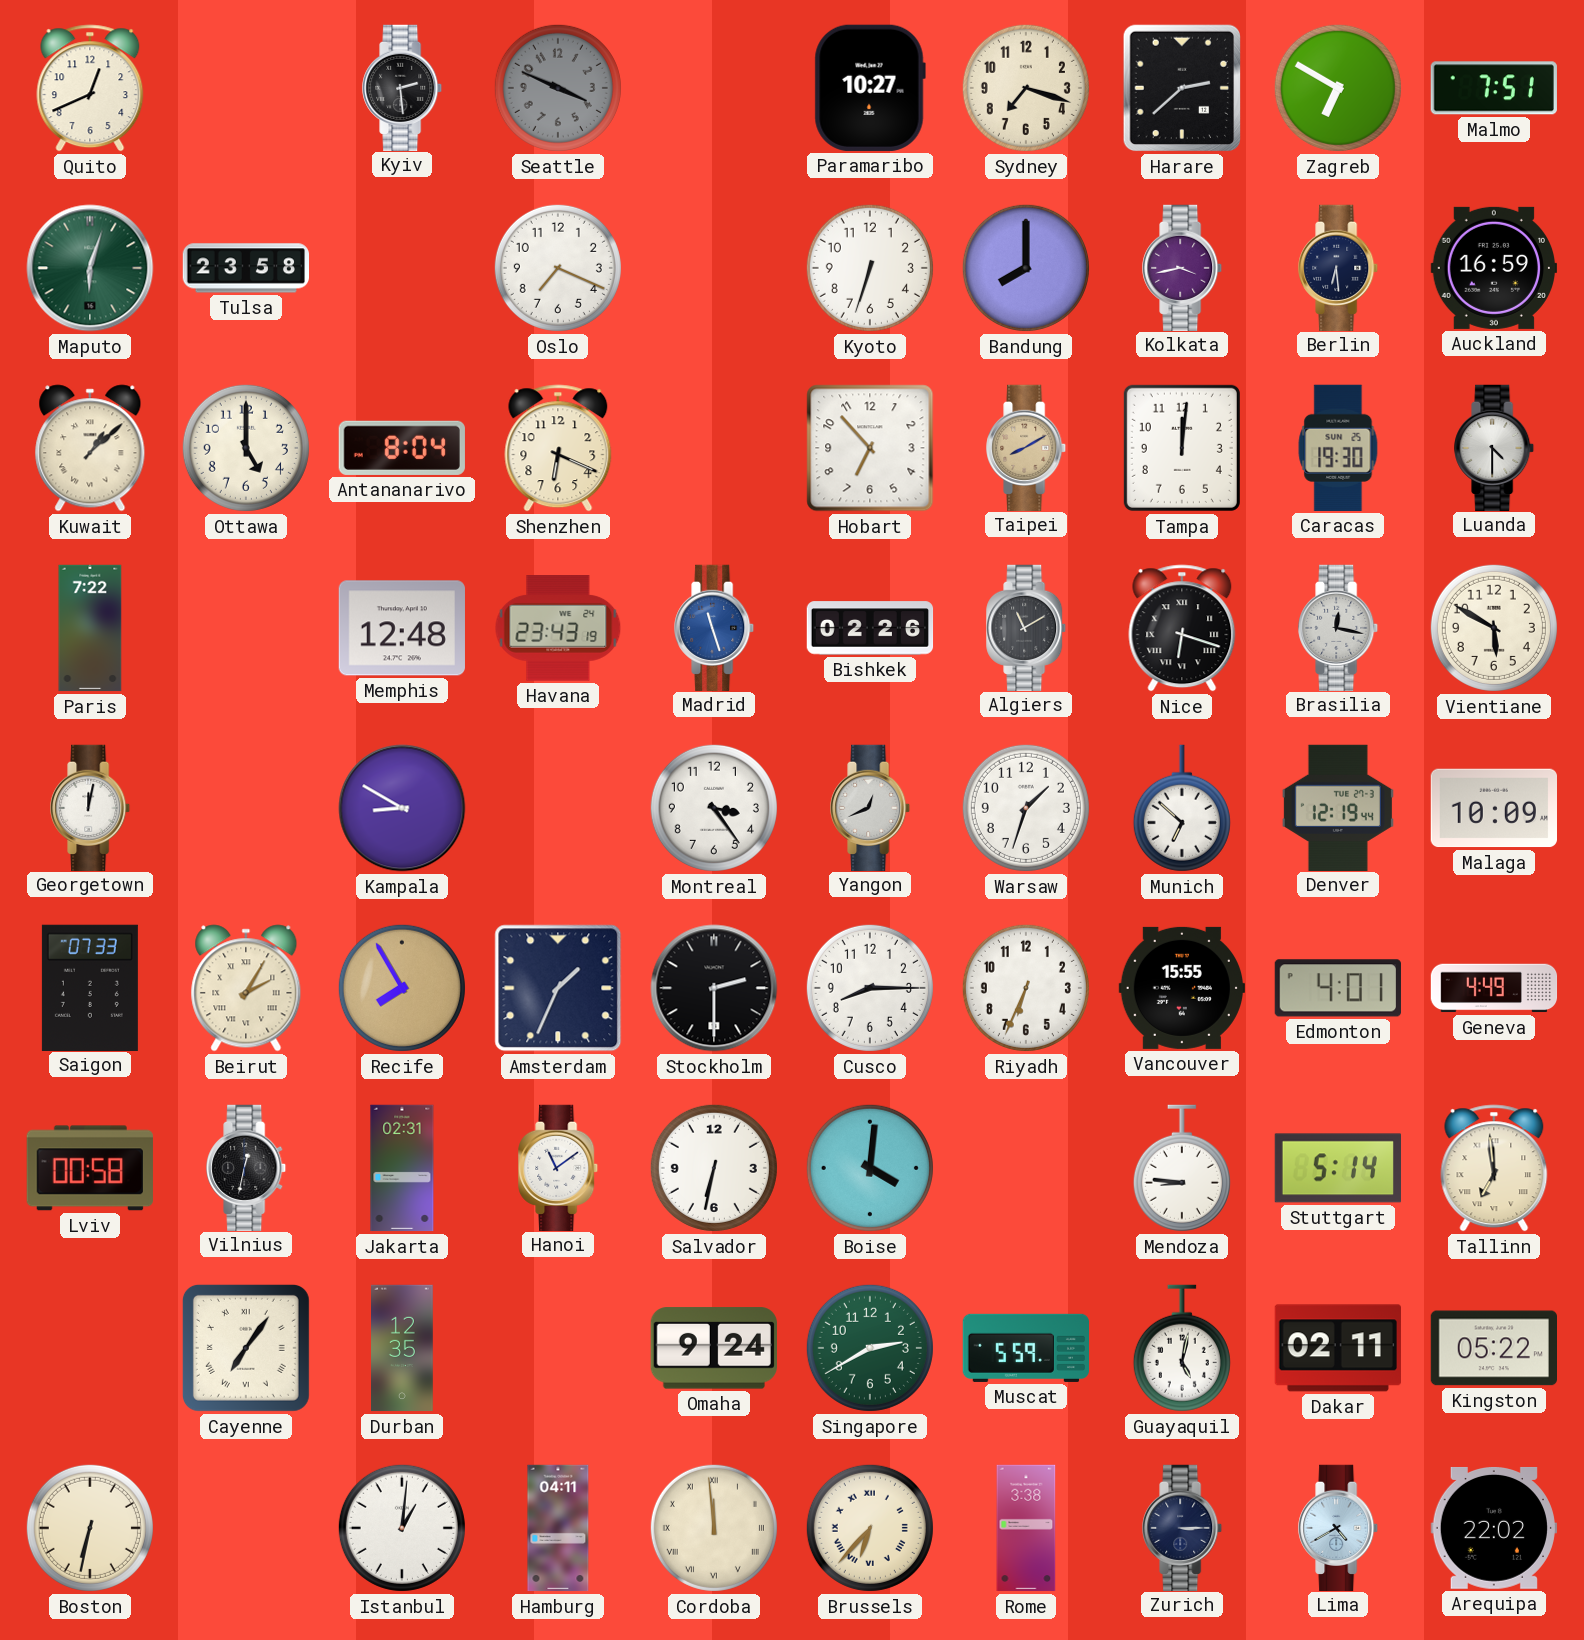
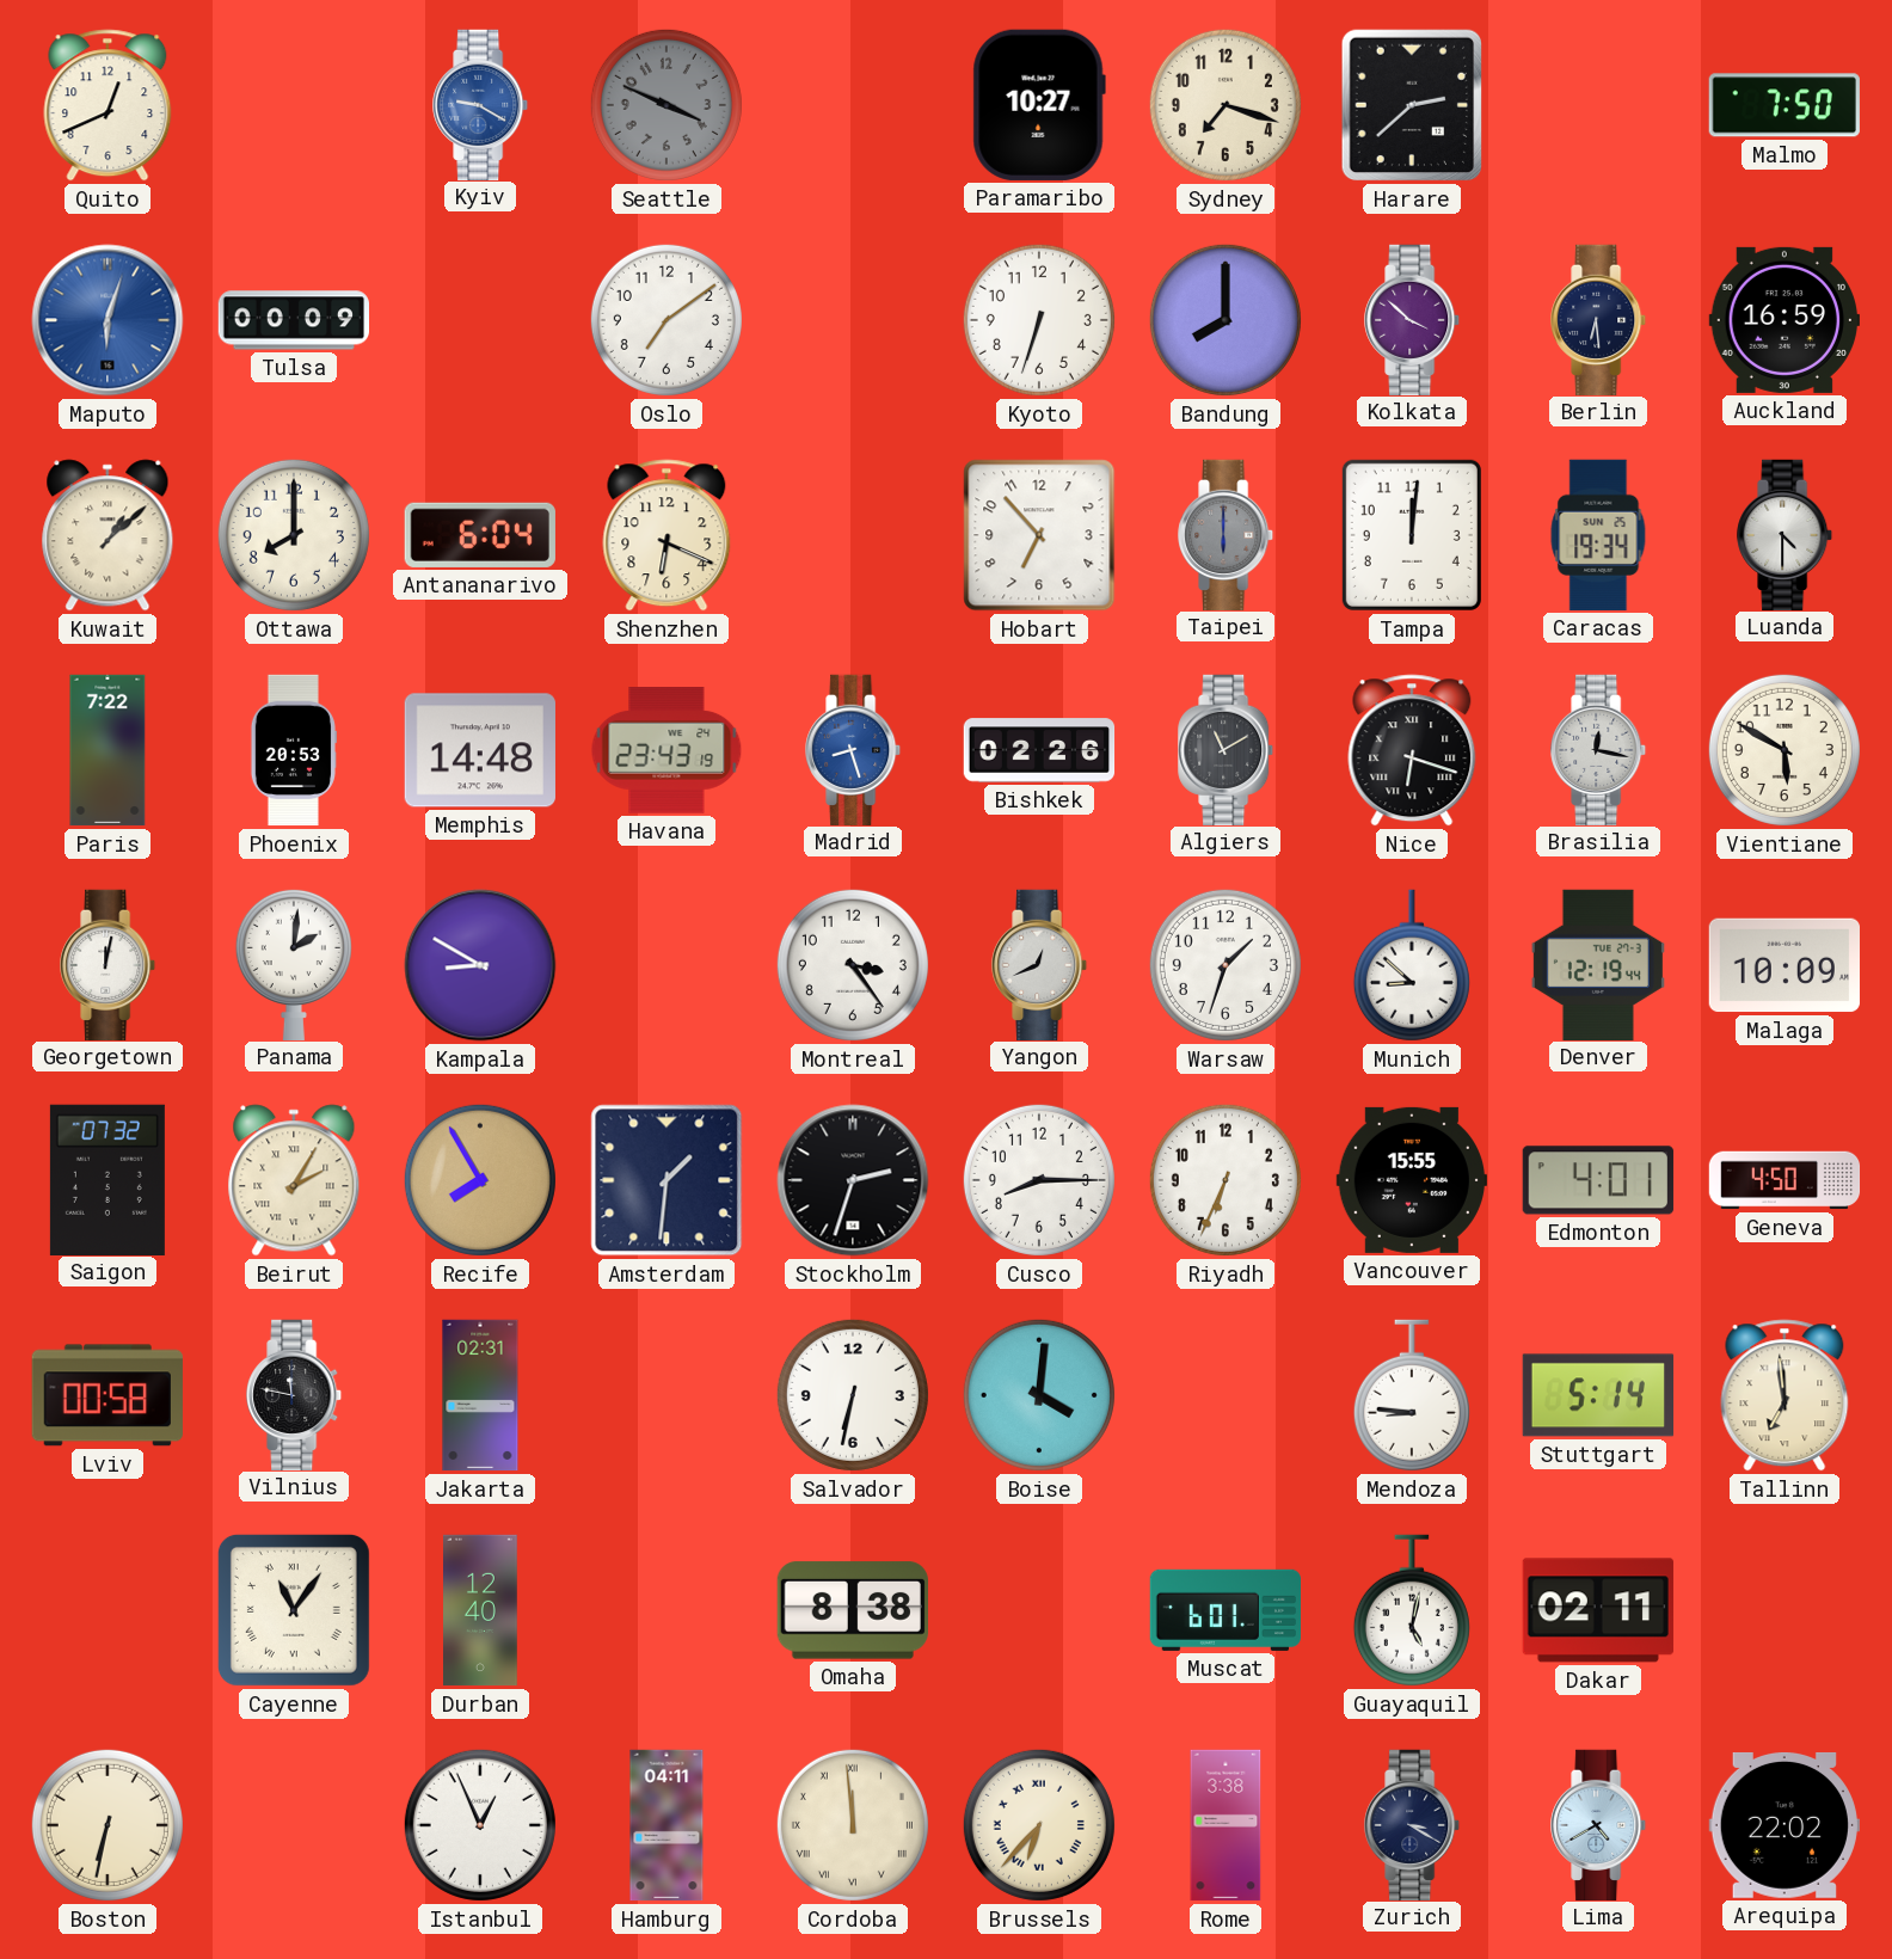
Kyiv: 2:29 -> 9:20 (481, 104)
Kyiv dial: black -> blue (481, 104)
Zagreb: 6:50 -> none (1338, 88)
Malmo: 7:51 -> 7:50 (1784, 105)
Maputo dial: green -> blue (107, 320)
Tulsa: 23:58 -> 00:09 (293, 320)
Oslo: 7:19 -> 7:09 (666, 320)
Kolkata: 3:43 -> 3:52 (1413, 319)
Ottawa: 5:00 -> 8:00 (294, 535)
Antananarivo: 8:04 -> 6:04 (480, 535)
Taipei: 8:10 -> 6:00 (1227, 534)
Taipei dial: champagne -> grey (1227, 534)
Caracas: 19:30 -> 19:34 (1598, 535)
Phoenix: none -> 20:53 (293, 750)
Memphis: 12:48 -> 14:48 (480, 750)
Madrid: 11:27 -> 8:27 (854, 749)
Panama: none -> 2:01 (294, 964)
Munich: 6:52 -> 8:52 (1412, 965)
Saigon: 07:33 -> 07:32 (107, 1179)
Amsterdam: 1:34 -> 1:31 (666, 1180)
Stockholm: 2:30 -> 2:33 (853, 1180)
Geneva: 4:49 -> 4:50 (1784, 1180)
Vilnius: 12:32 -> 11:47 (295, 1394)
Hanoi: 11:09 -> none (559, 1167)
Cayenne: 7:06 -> 11:06 (294, 1610)
Durban: 12:35 -> 12:40 (481, 1610)
Omaha: 9:24 -> 8:38 (853, 1610)
Singapore: 2:40 -> none (870, 1348)
Muscat: 5:59 -> 6:01 (1224, 1610)
Kingston: 05:22 -> none (1493, 1348)
Istanbul: 1:01 -> 12:56 (480, 1825)
Zurich: 3:15 -> 3:20 (1413, 1824)
